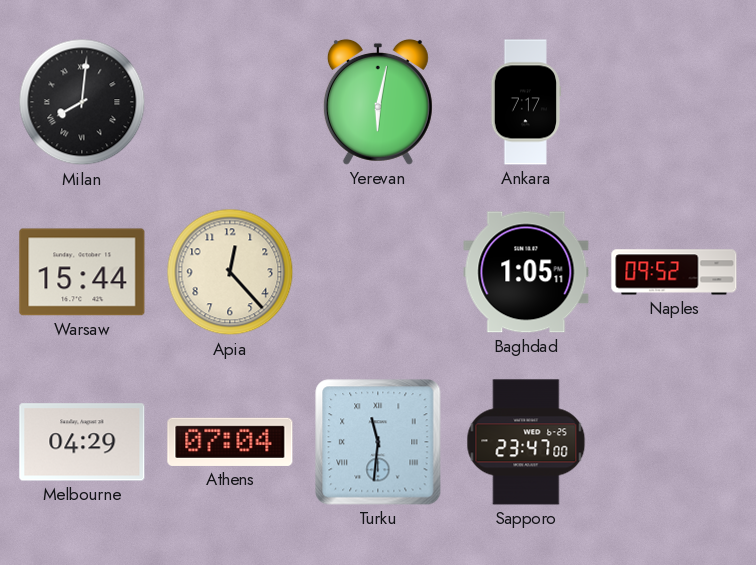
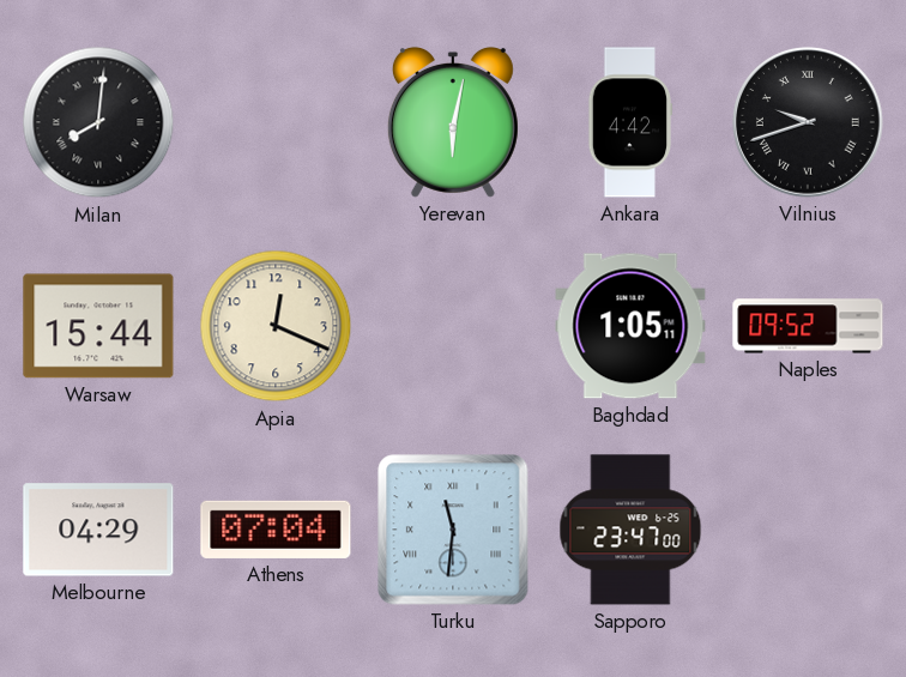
Ankara: 7:17 -> 4:42 (629, 122)
Vilnius: none -> 9:42 (808, 122)
Apia: 12:23 -> 12:19 (276, 326)
